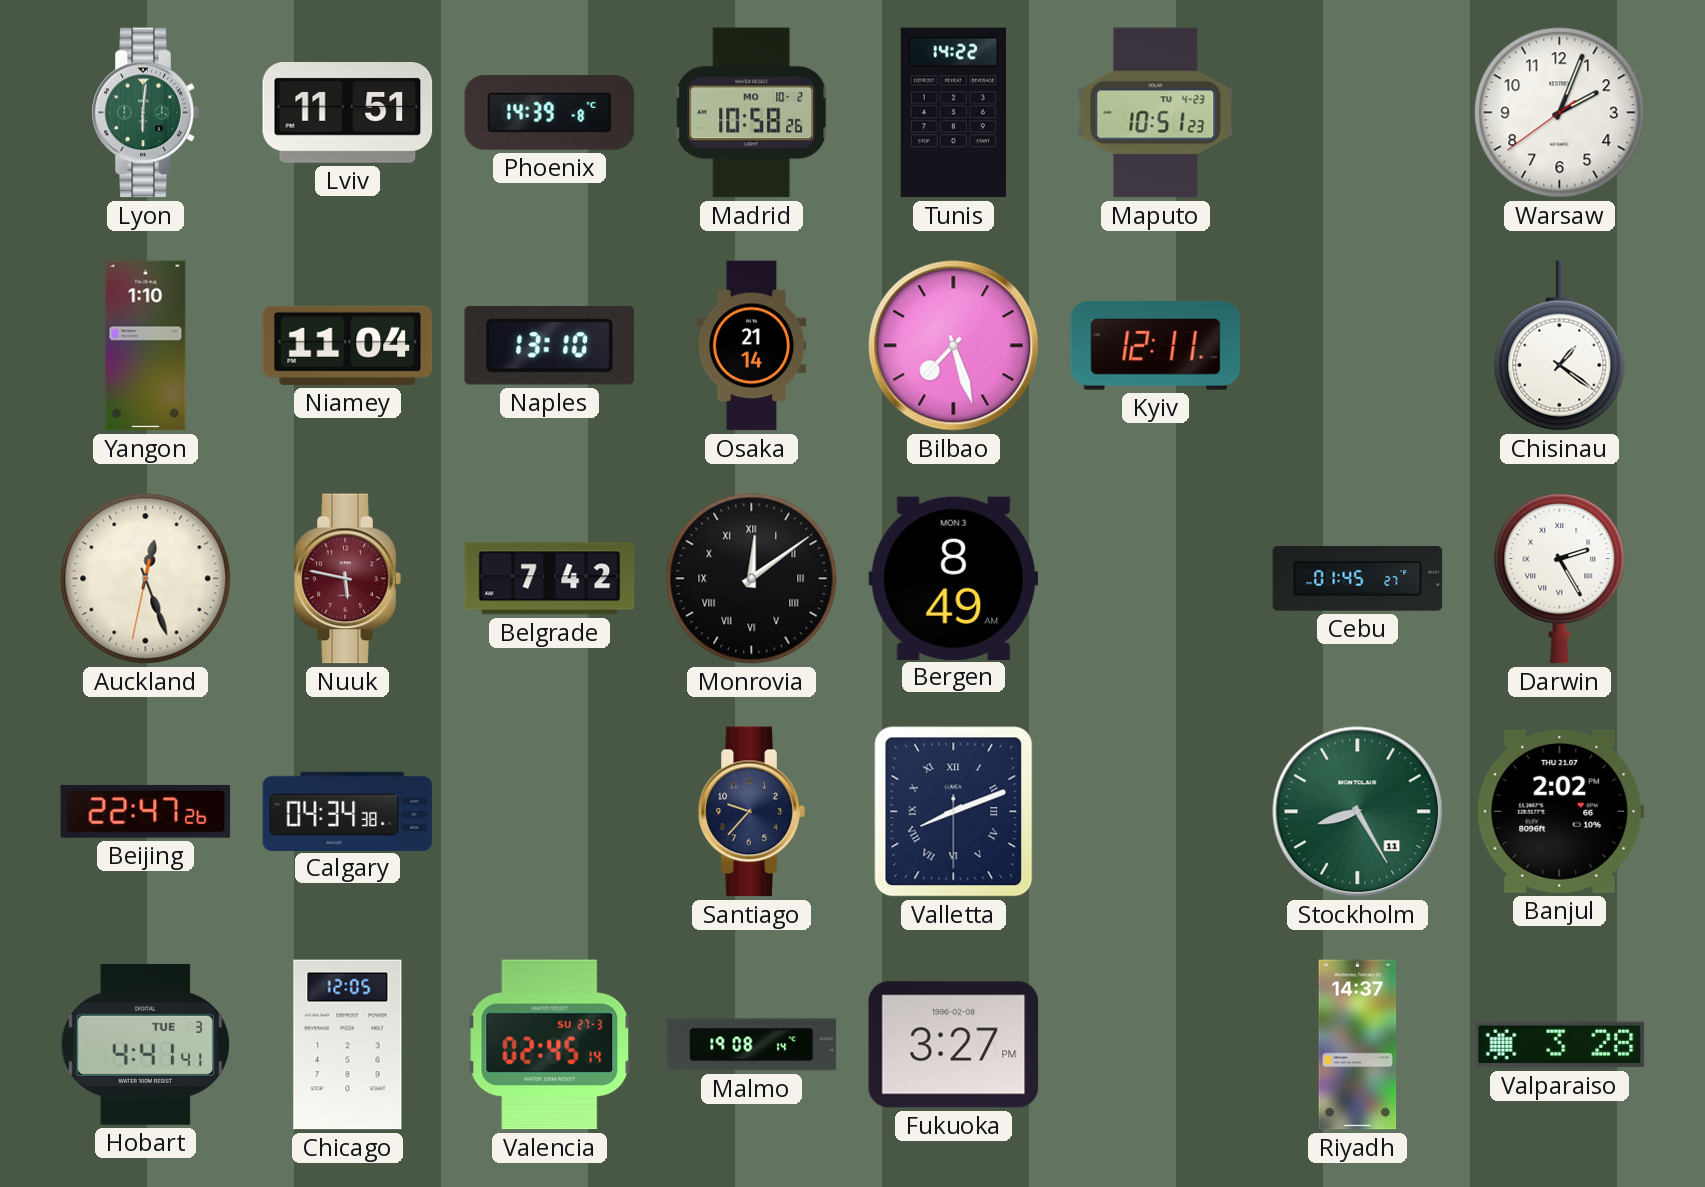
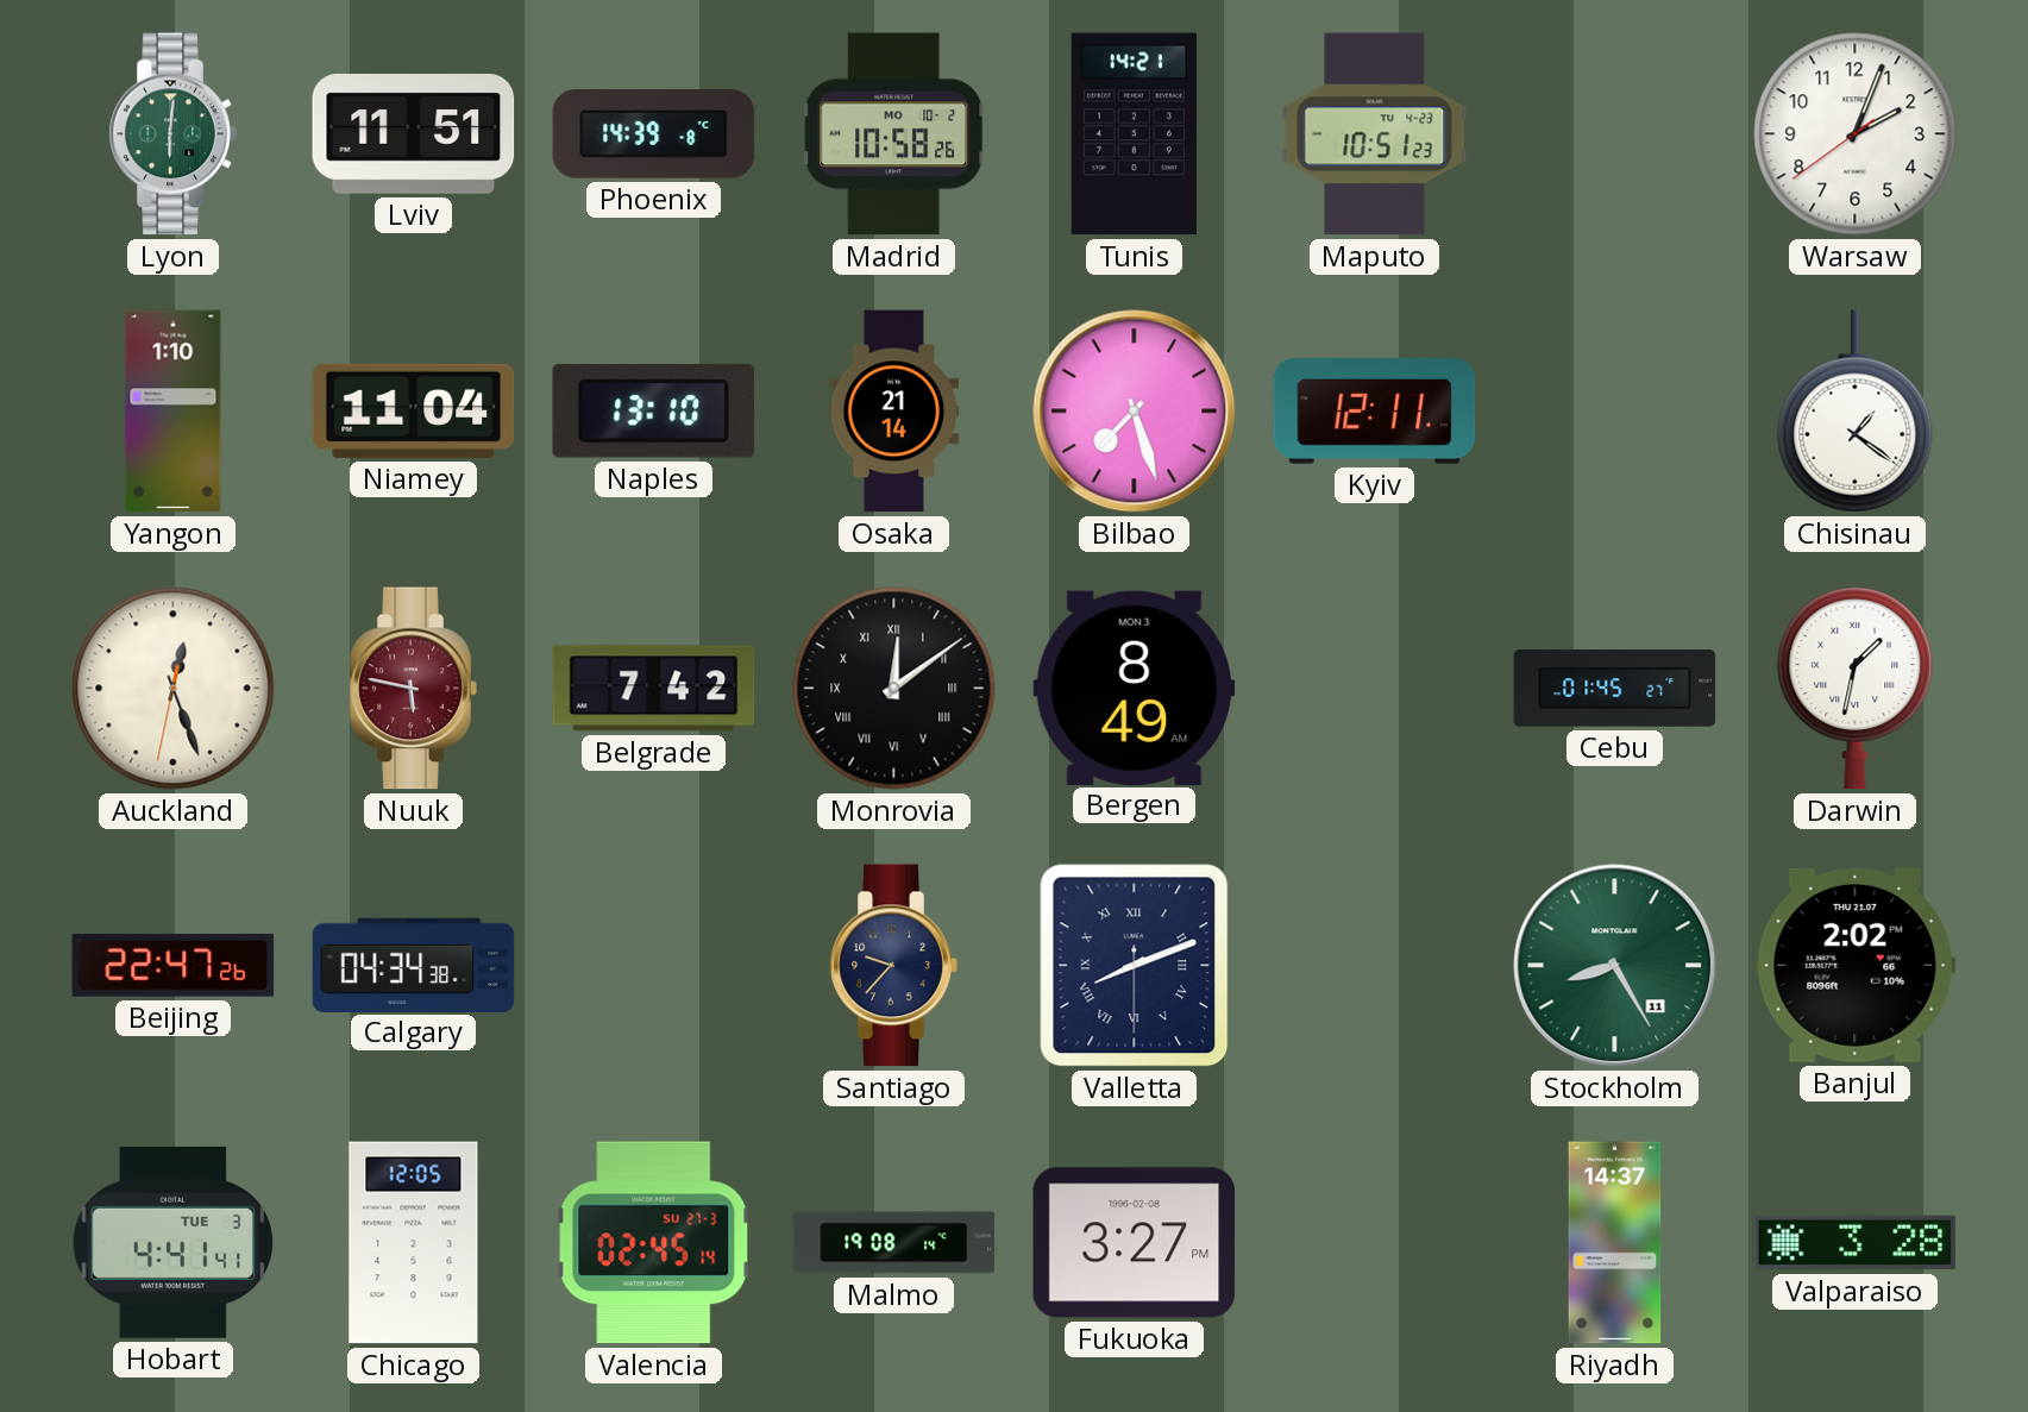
Tunis: 14:22 -> 14:21 (1134, 134)
Darwin: 2:25 -> 1:32 (1856, 689)
